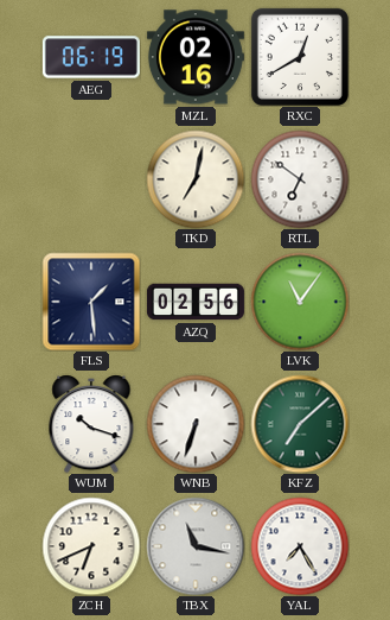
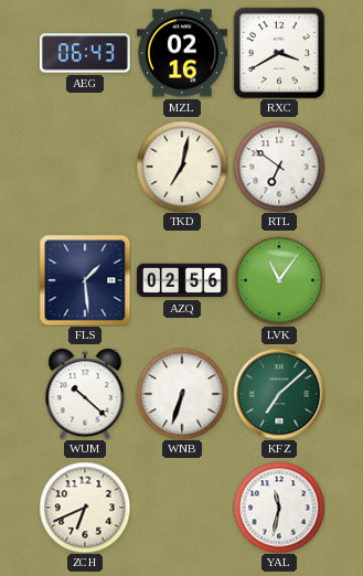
AEG: 06:19 -> 06:43 (85, 53)
RXC: 12:40 -> 3:40 (279, 53)
WUM: 10:18 -> 10:22 (85, 394)
TBX: 11:17 -> none (196, 546)
YAL: 7:25 -> 11:32 (279, 508)
